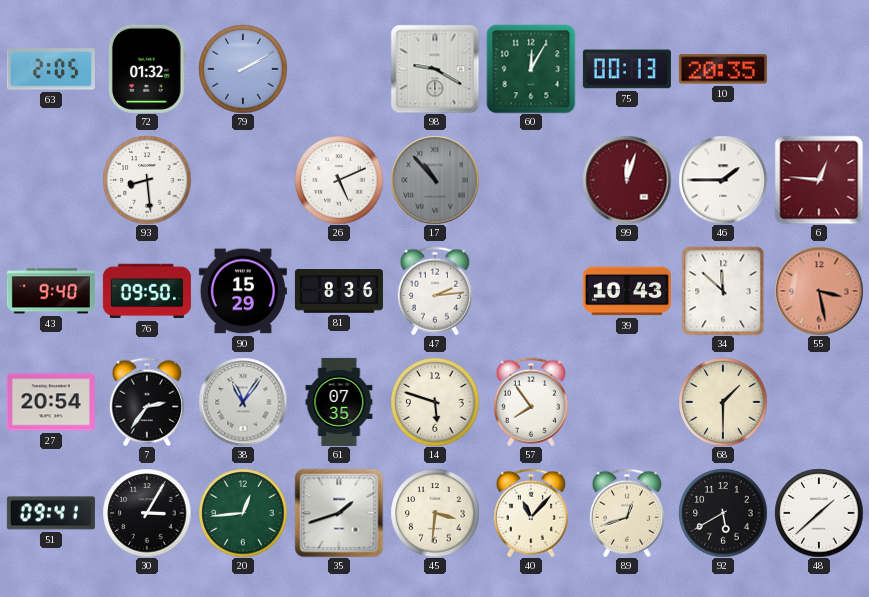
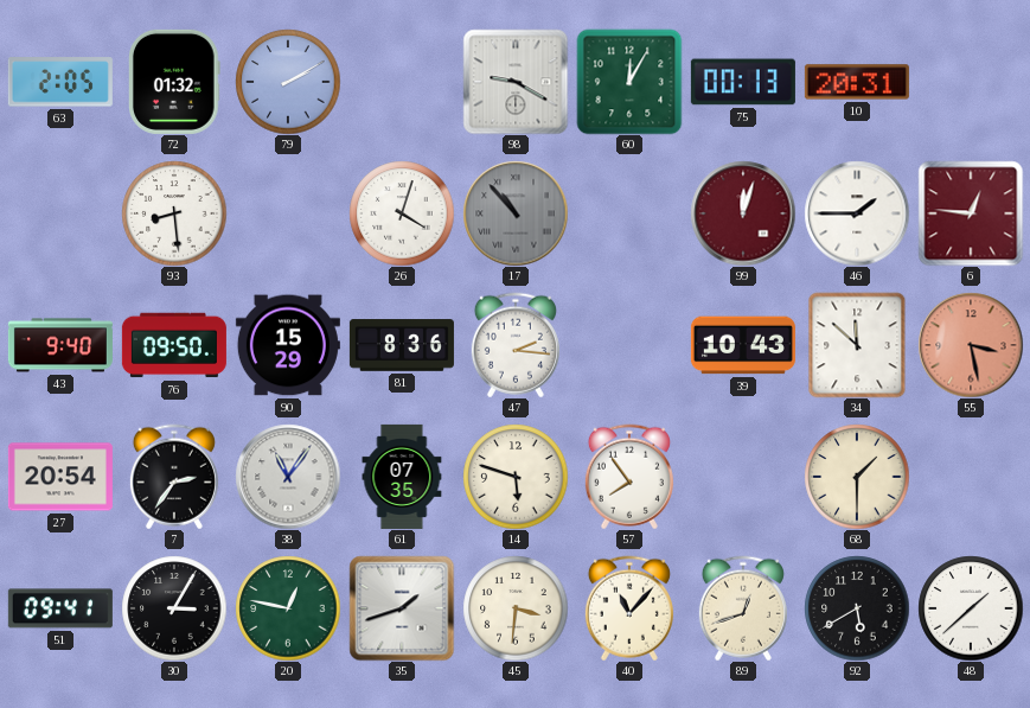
10: 20:35 -> 20:31 (857, 82)
26: 5:11 -> 4:03 (402, 213)
47: 2:14 -> 2:16 (516, 345)
20: 12:44 -> 12:47 (288, 608)
